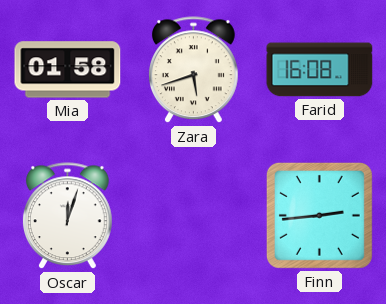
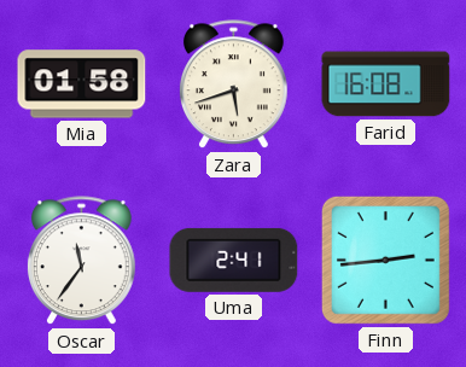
Oscar: 12:03 -> 11:36 (82, 261)
Uma: none -> 2:41 (234, 260)
